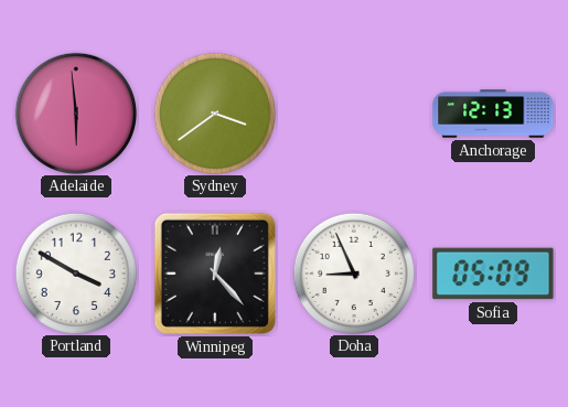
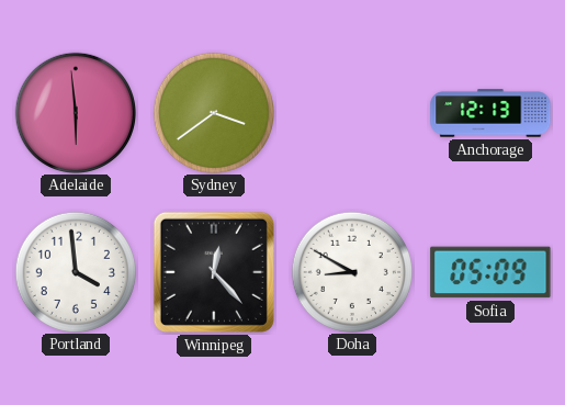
Portland: 3:50 -> 3:59 (75, 271)
Doha: 8:56 -> 8:50 (351, 271)
